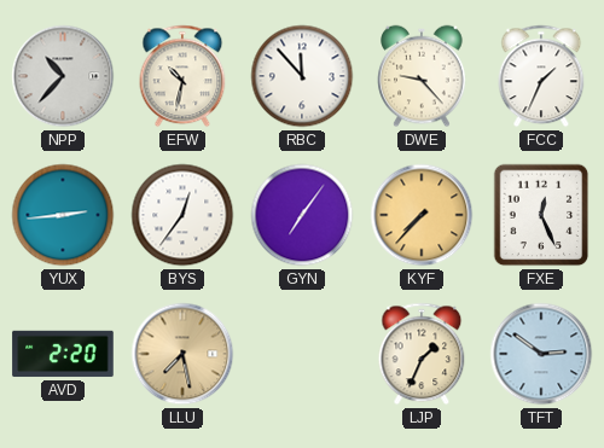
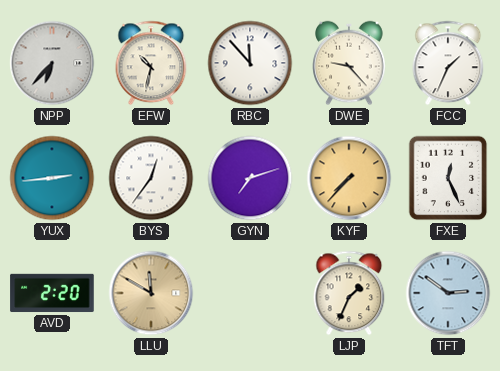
NPP: 10:37 -> 6:37 (52, 63)
GYN: 7:06 -> 7:12 (250, 178)
LLU: 7:28 -> 11:50 (151, 293)
